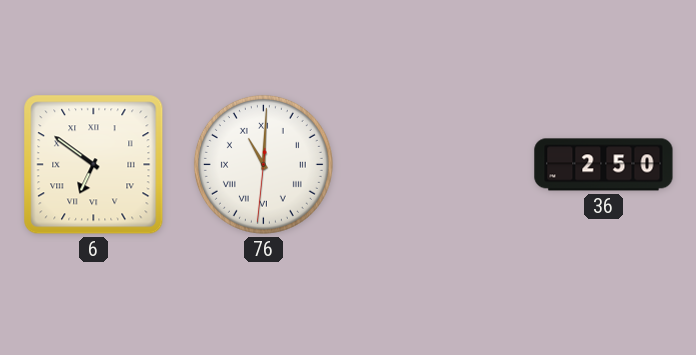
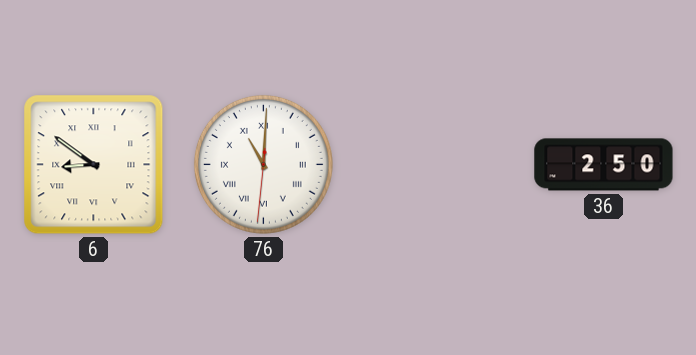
6: 6:51 -> 8:51 (94, 165)
